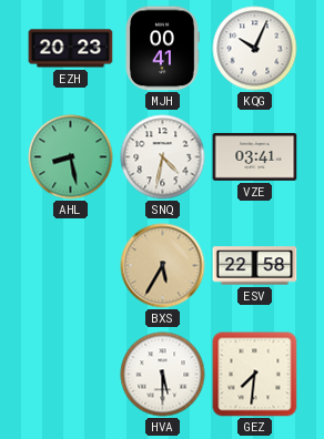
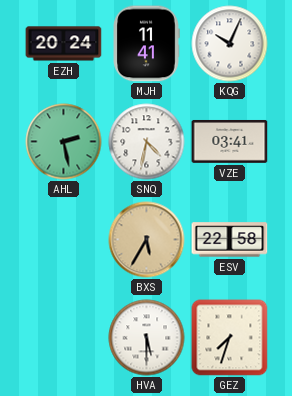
EZH: 20:23 -> 20:24 (64, 44)
MJH: 00:41 -> 11:41 (146, 44)
AHL: 8:28 -> 2:28 (64, 142)
GEZ: 7:31 -> 7:33 (230, 338)
